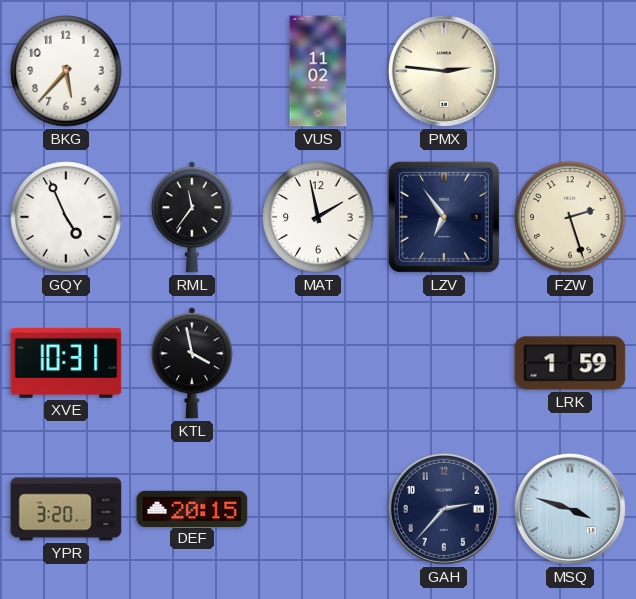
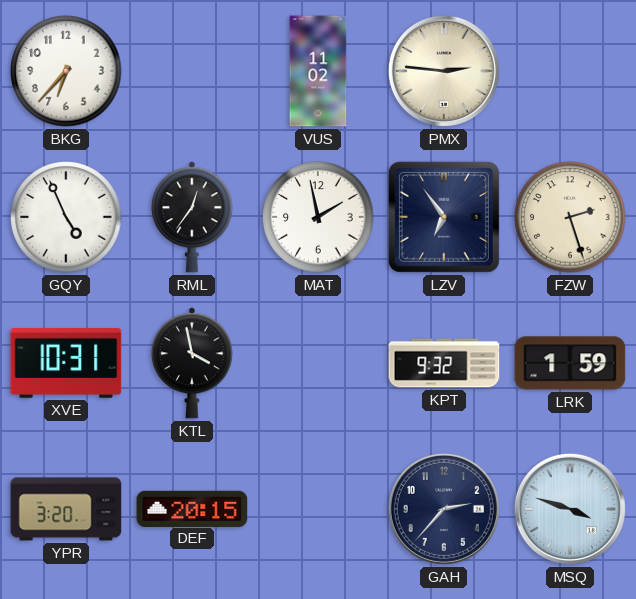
BKG: 5:37 -> 6:37 (66, 71)
RML: 11:36 -> 12:36 (192, 217)
KPT: none -> 9:32 (444, 363)
